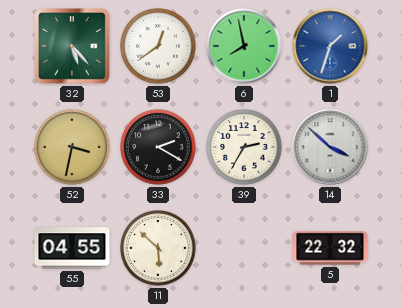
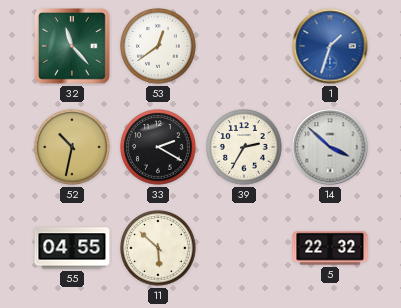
32: 5:23 -> 11:23 (72, 46)
6: 7:58 -> none (244, 46)
52: 3:32 -> 10:32 (72, 147)
